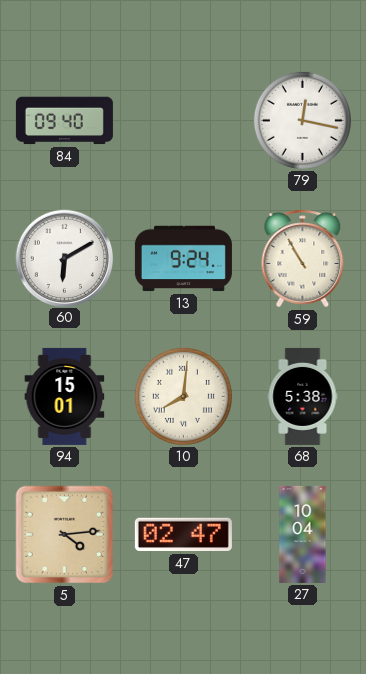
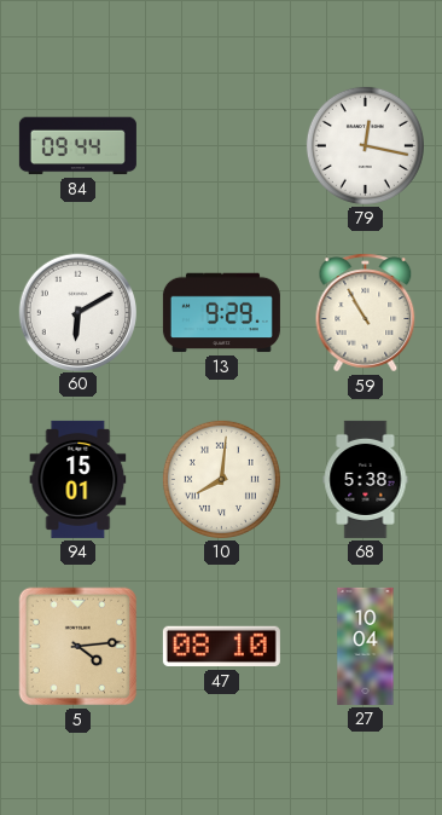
84: 09:40 -> 09:44 (77, 146)
13: 9:24 -> 9:29 (221, 313)
47: 02:47 -> 08:10 (221, 647)
